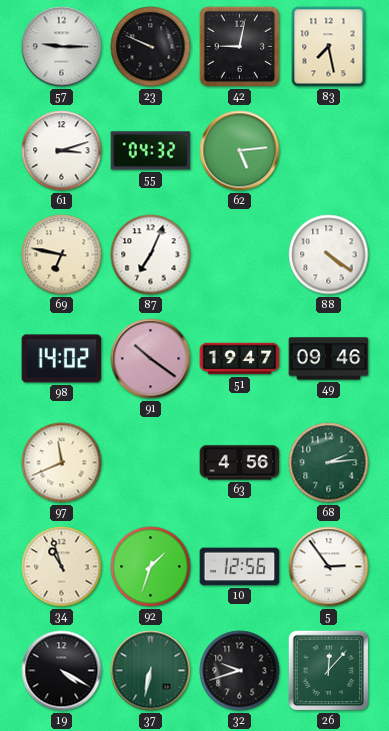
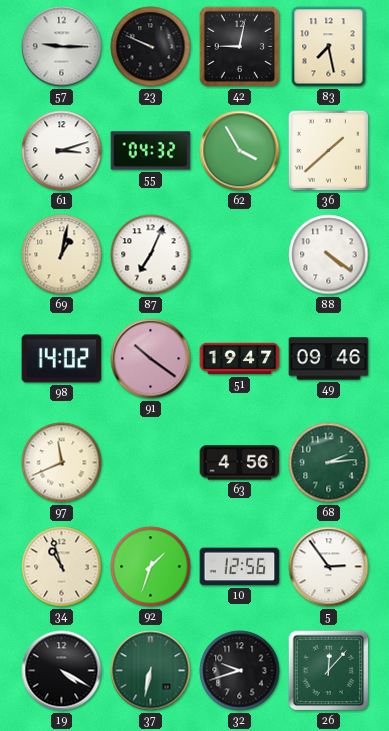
62: 5:14 -> 3:55 (240, 151)
36: none -> 1:38 (328, 150)
69: 6:47 -> 1:02 (62, 255)
